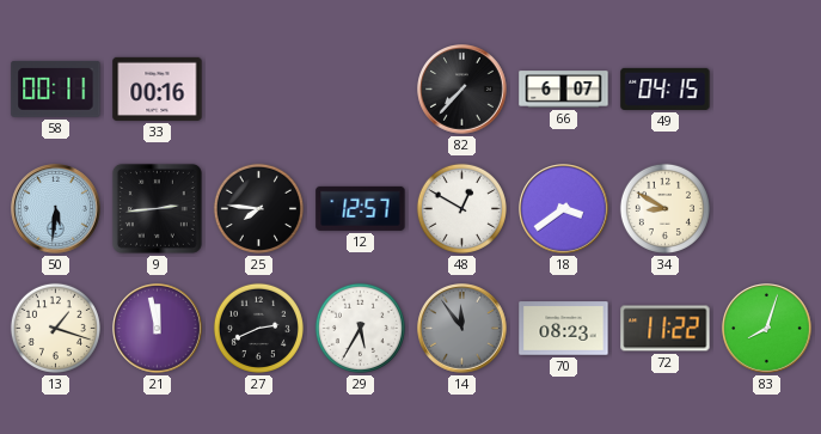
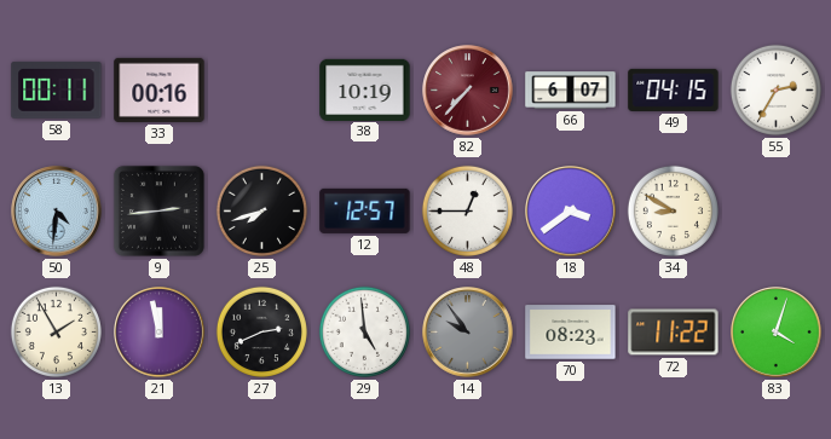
38: none -> 10:19 (365, 89)
82 dial: black -> burgundy (468, 91)
55: none -> 2:35 (775, 89)
50: 5:31 -> 4:31 (57, 212)
25: 7:46 -> 7:42 (261, 210)
48: 12:50 -> 12:45 (467, 210)
13: 1:18 -> 1:55 (56, 331)
29: 5:35 -> 4:59 (364, 331)
14: 11:54 -> 9:54 (468, 333)
83: 8:03 -> 4:03 (777, 333)
